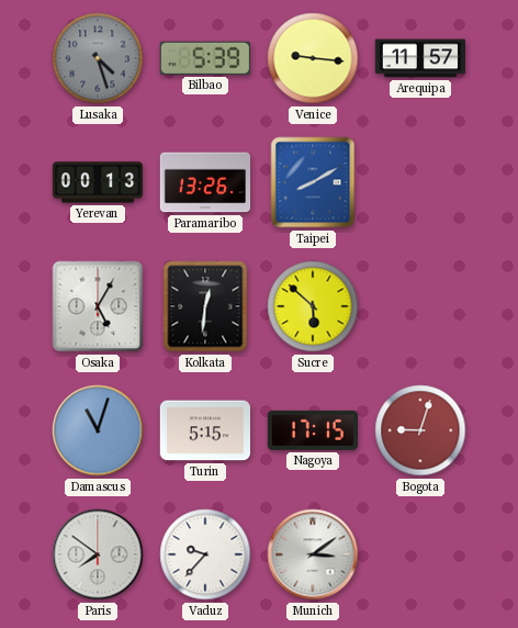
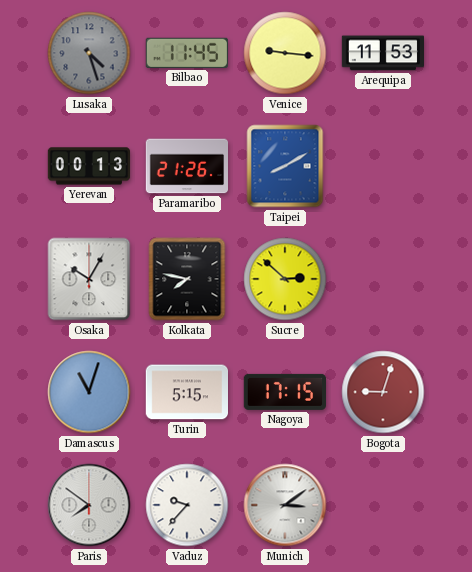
Bilbao: 5:39 -> 11:45 (187, 53)
Arequipa: 11:57 -> 11:53 (383, 53)
Paramaribo: 13:26 -> 21:26 (187, 166)
Osaka: 5:05 -> 10:05 (89, 279)
Kolkata: 12:31 -> 7:47 (187, 279)
Sucre: 5:52 -> 2:52 (285, 279)
